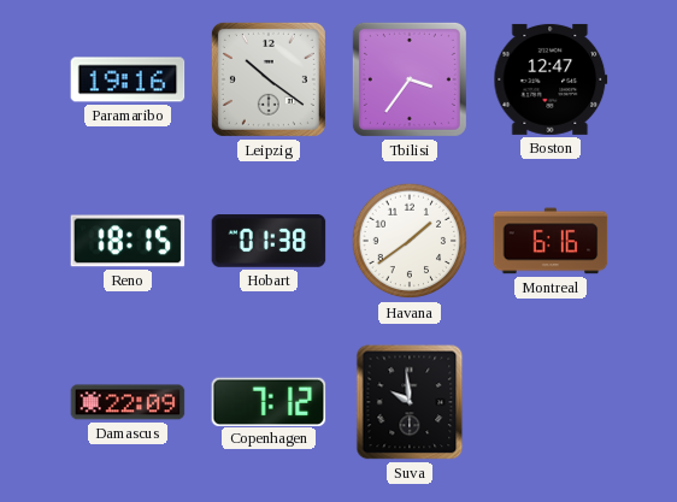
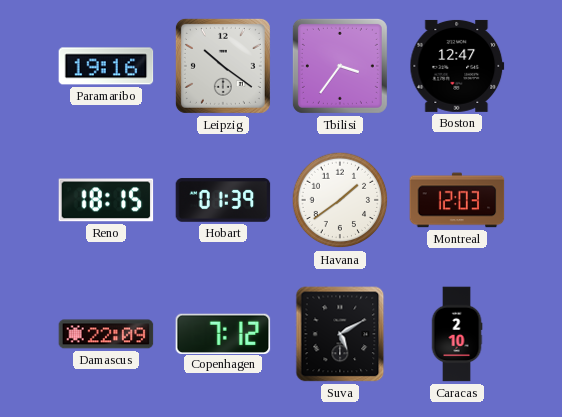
Hobart: 01:38 -> 01:39 (223, 200)
Montreal: 6:16 -> 12:03 (457, 200)
Suva: 9:59 -> 5:10 (340, 334)
Caracas: none -> 2:10 (457, 334)
